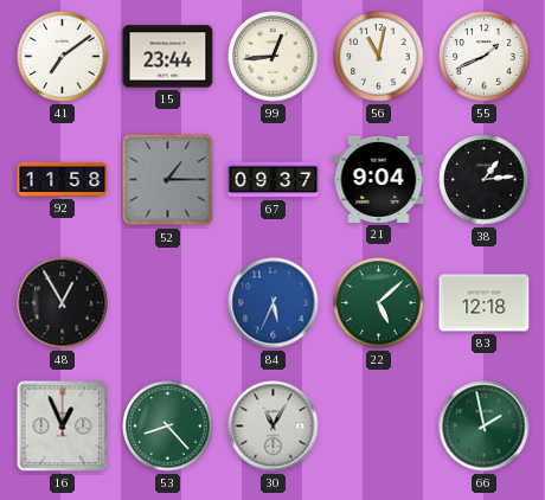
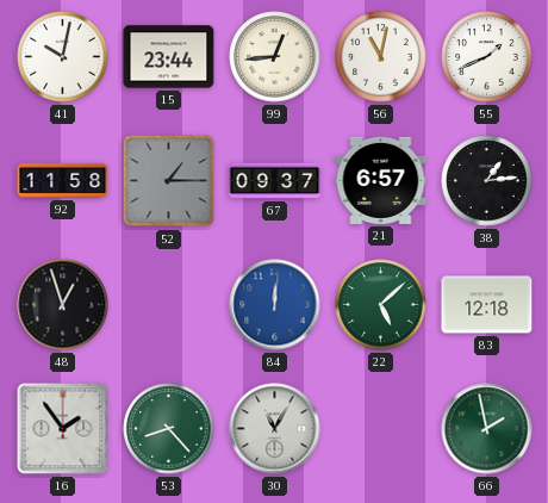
41: 7:09 -> 10:02 (63, 57)
21: 9:04 -> 6:57 (381, 180)
48: 12:55 -> 12:57 (63, 305)
84: 5:34 -> 12:01 (275, 305)
16: 12:56 -> 1:54 (63, 429)
